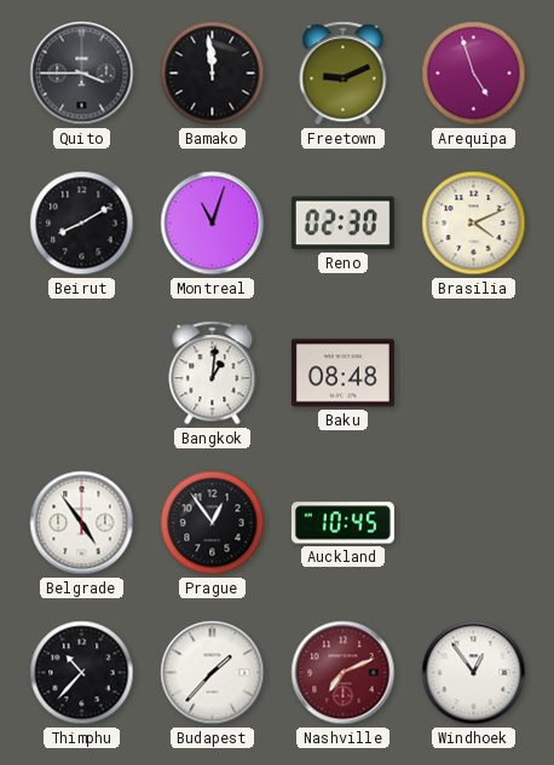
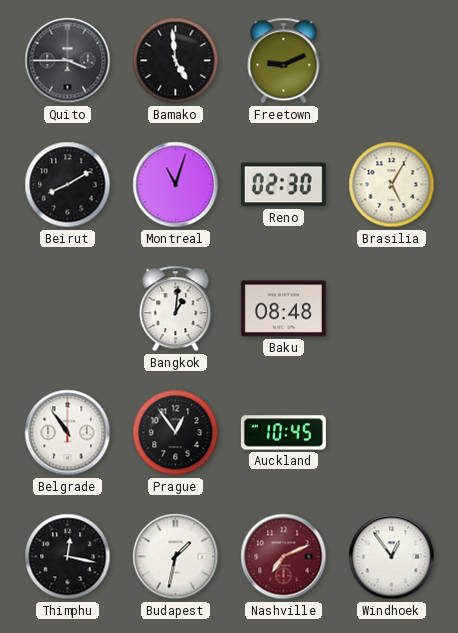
Bamako: 11:59 -> 4:59 (176, 61)
Arequipa: 4:57 -> none (474, 74)
Brasilia: 4:11 -> 5:05 (392, 185)
Belgrade: 4:54 -> 10:54 (68, 433)
Thimphu: 10:37 -> 12:17 (68, 557)
Budapest: 1:37 -> 1:32 (176, 557)
